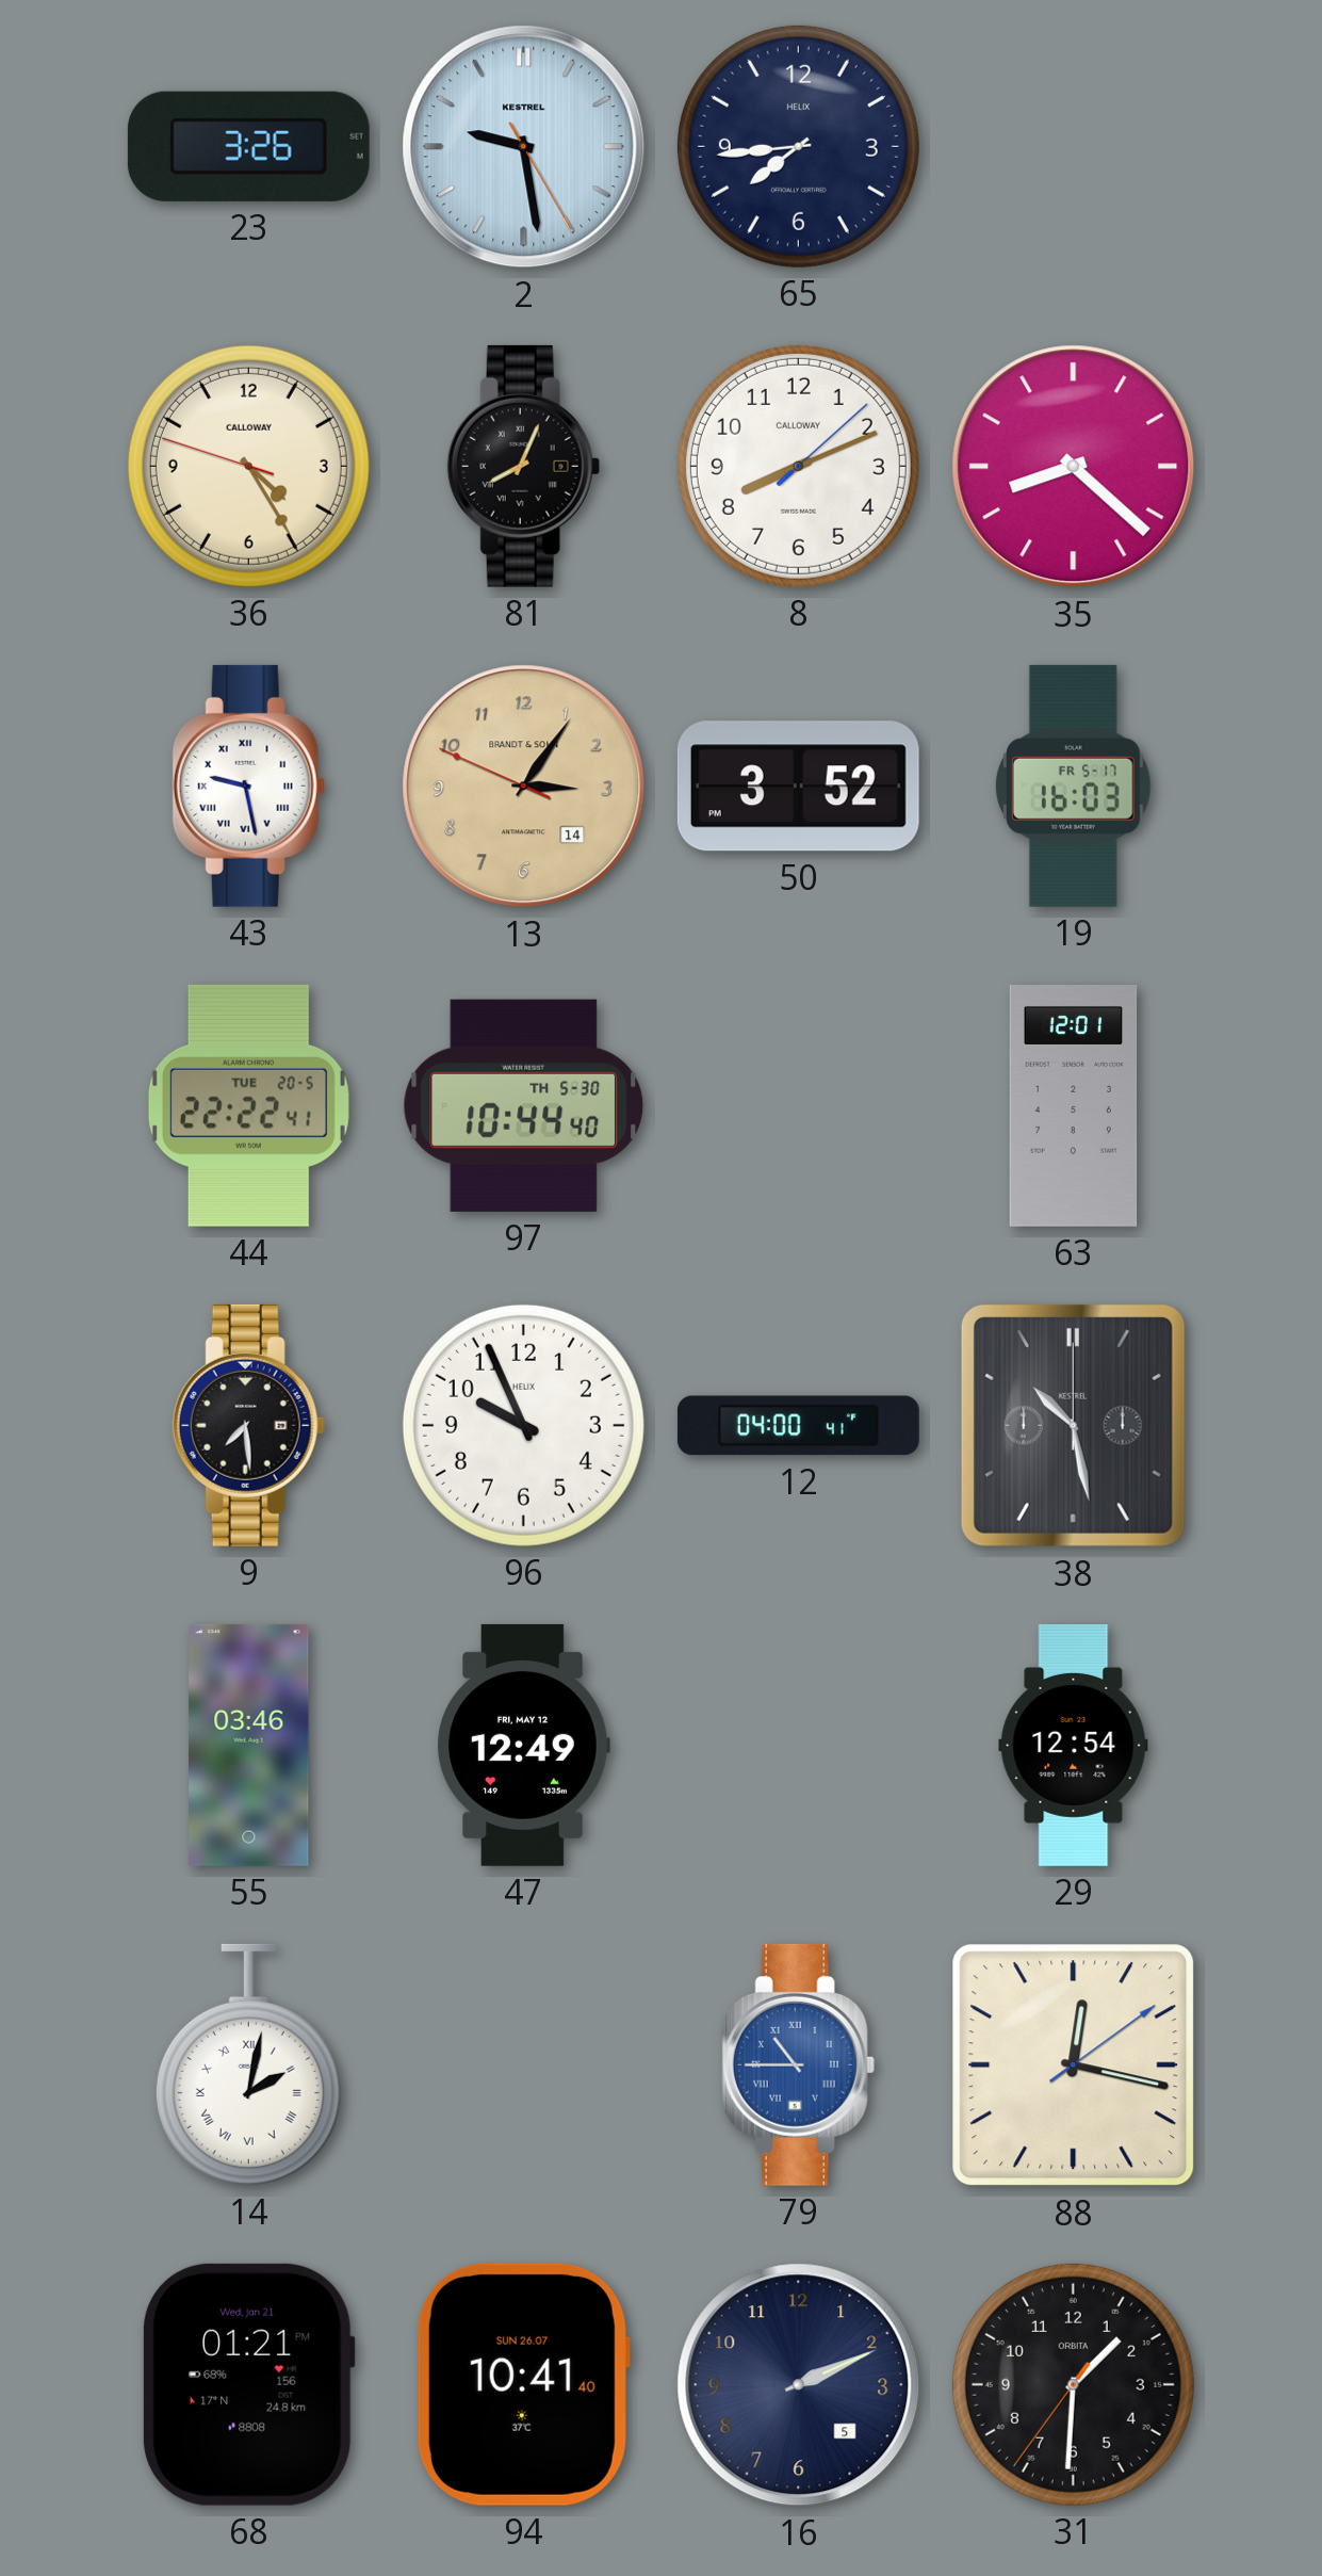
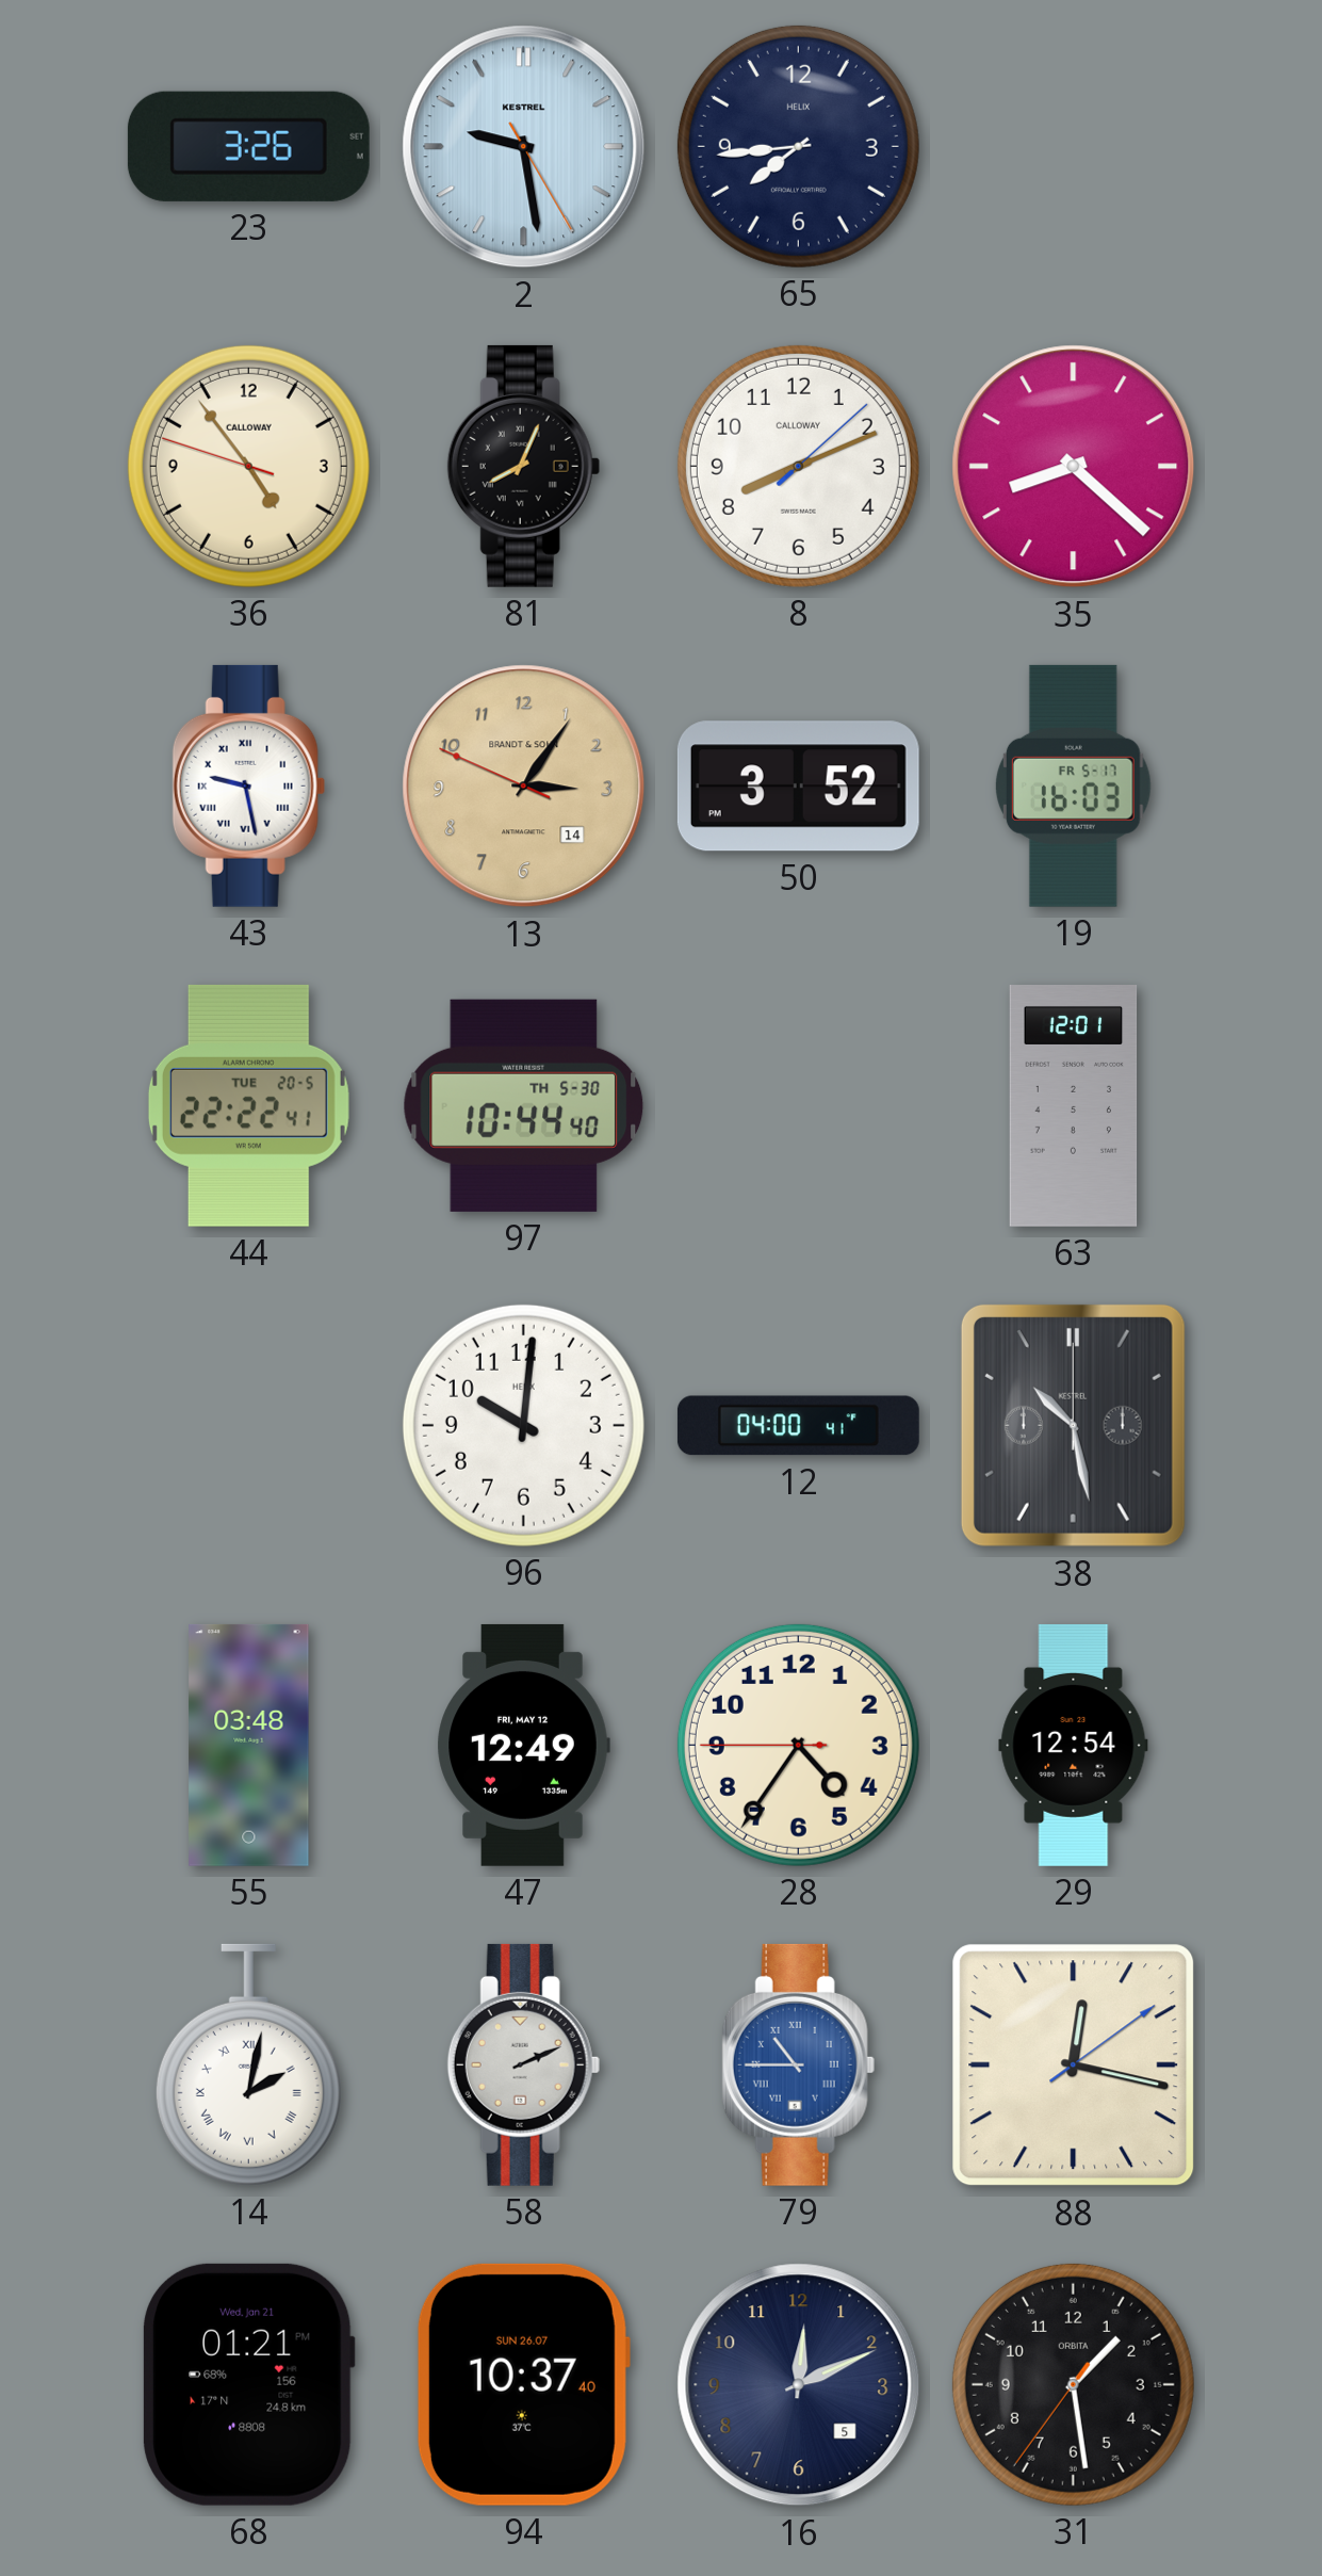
36: 4:24 -> 4:53 (248, 466)
9: 7:29 -> none (248, 1425)
96: 9:56 -> 10:01 (523, 1425)
55: 03:46 -> 03:48 (249, 1745)
28: none -> 4:35 (798, 1745)
58: none -> 2:11 (523, 2064)
94: 10:41 -> 10:37 (523, 2384)
16: 2:11 -> 12:11 (799, 2385)
31: 1:30 -> 1:28 (1073, 2384)
